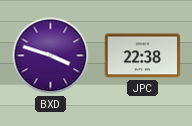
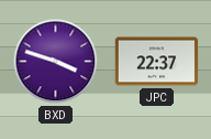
JPC: 22:38 -> 22:37 (157, 62)
